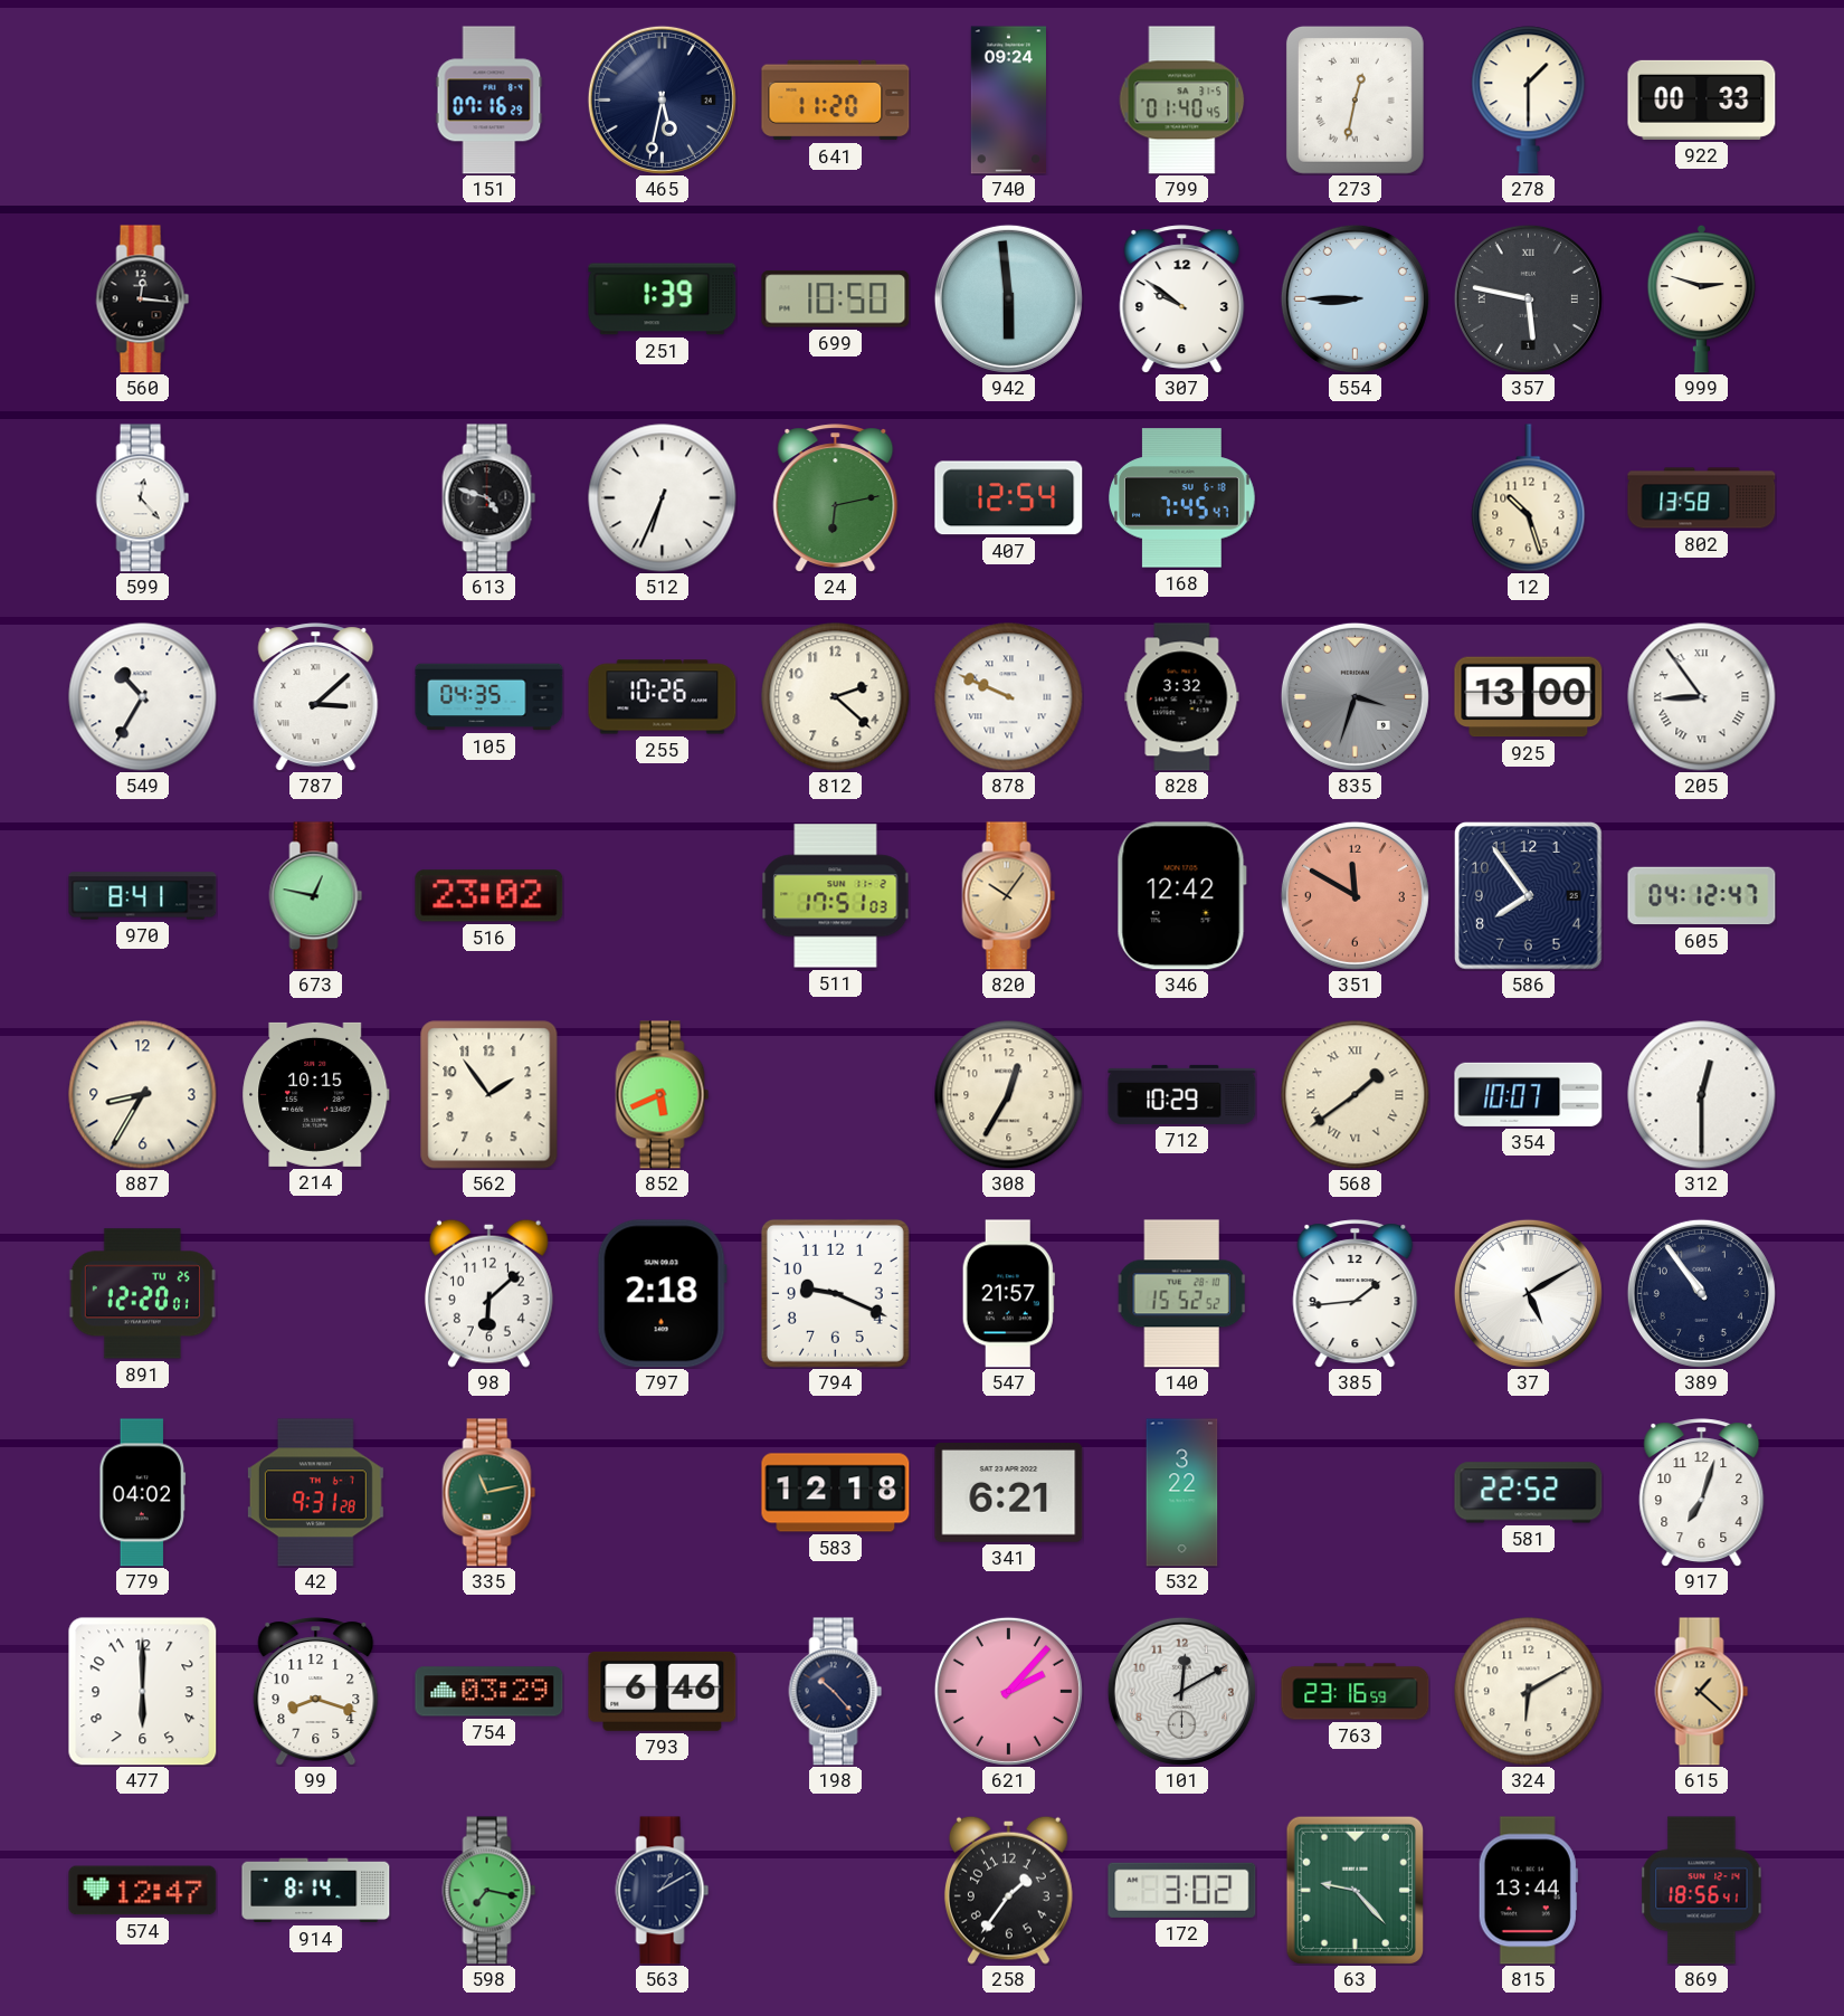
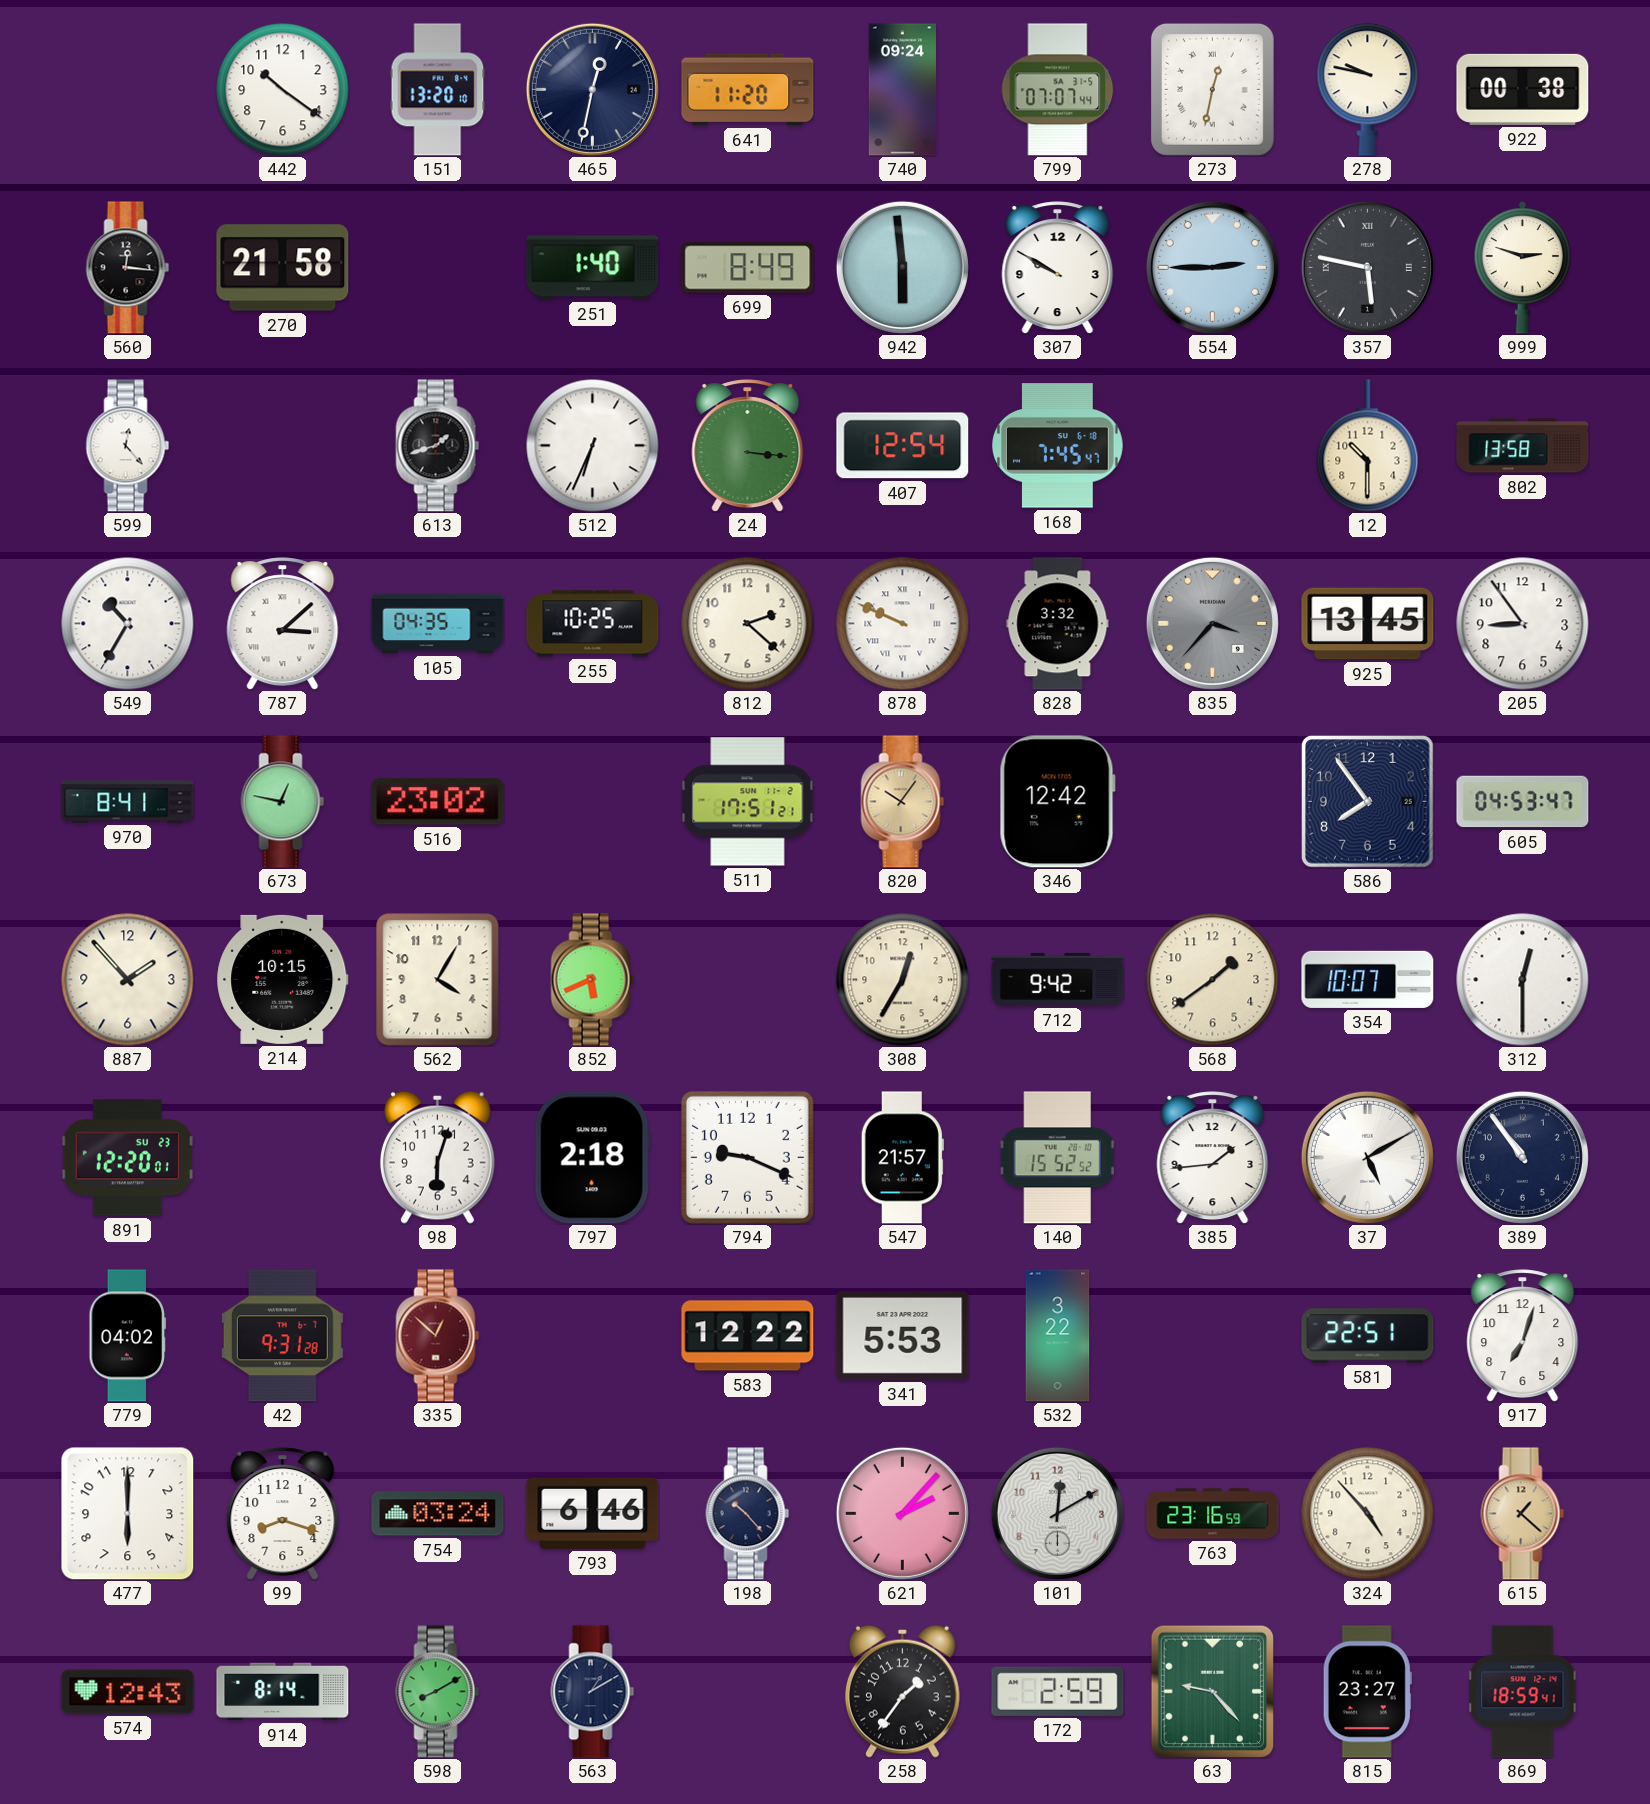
442: none -> 10:21 (283, 90)
151: 07:16 -> 13:20 (438, 90)
465: 5:32 -> 12:32 (592, 89)
799: 01:40 -> 07:07 (1058, 90)
278: 1:30 -> 9:47 (1368, 90)
922: 00:33 -> 00:38 (1523, 89)
270: none -> 21:58 (283, 268)
251: 1:39 -> 1:40 (593, 268)
699: 10:50 -> 8:49 (748, 268)
307: 9:51 -> 9:50 (1058, 268)
554: 8:45 -> 2:45 (1212, 267)
613: 4:48 -> 1:42 (438, 446)
24: 6:13 -> 3:16 (748, 446)
12: 10:27 -> 10:30 (1368, 446)
255: 10:26 -> 10:25 (593, 624)
835: 3:33 -> 3:37 (1212, 623)
925: 13:00 -> 13:45 (1368, 624)
205 numerals: Roman -> Arabic (1523, 624)
511: 17:51:03 -> 17:51:21 (748, 802)
351: 11:50 -> none (1355, 895)
605: 04:12 -> 04:53 (1523, 802)
887: 8:35 -> 1:53 (128, 980)
562: 1:54 -> 4:05 (438, 980)
712: 10:29 -> 9:42 (1058, 979)
568 numerals: Roman -> Arabic (1213, 980)
891 date: TU 25 -> SU 23 (127, 1158)
98: 6:08 -> 6:03 (437, 1157)
335: 11:13 -> 12:52 (438, 1336)
335 dial: green -> burgundy (438, 1336)
583: 12:18 -> 12:22 (748, 1336)
341: 6:21 -> 5:53 (903, 1336)
581: 22:52 -> 22:51 (1368, 1336)
754: 03:29 -> 03:24 (438, 1514)
324: 6:10 -> 4:53 (1368, 1514)
574: 12:47 -> 12:43 (128, 1692)
598: 7:17 -> 8:10 (438, 1692)
172: 3:02 -> 2:59 (1058, 1691)
815: 13:44 -> 23:27 (1367, 1692)
869: 18:56 -> 18:59 (1523, 1692)
